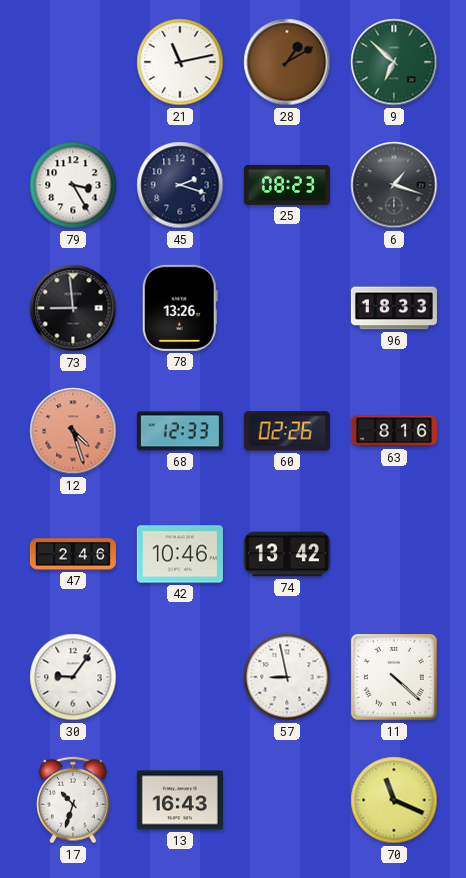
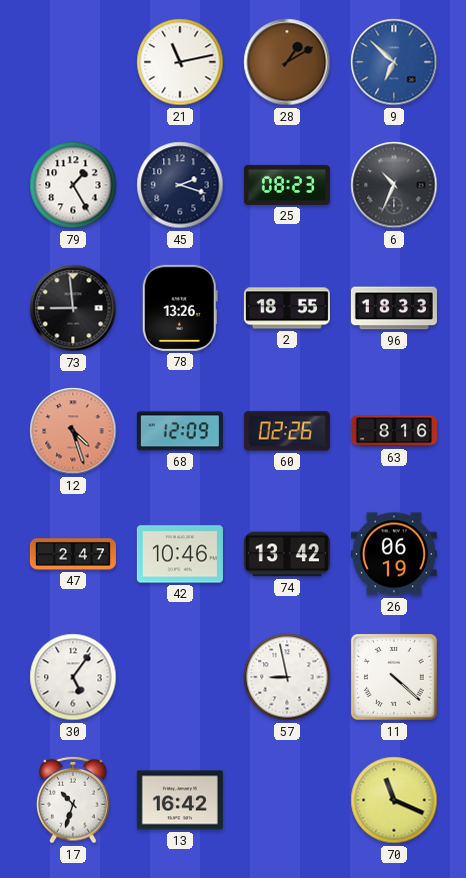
9 dial: green -> blue (394, 62)
79: 3:25 -> 1:25 (73, 185)
6: 1:18 -> 10:34 (394, 185)
2: none -> 18:55 (287, 308)
68: 12:33 -> 12:09 (180, 431)
47: 2:46 -> 2:47 (73, 554)
26: none -> 06:19 (394, 554)
30: 9:06 -> 5:06 (73, 677)
13: 16:43 -> 16:42 (180, 800)
